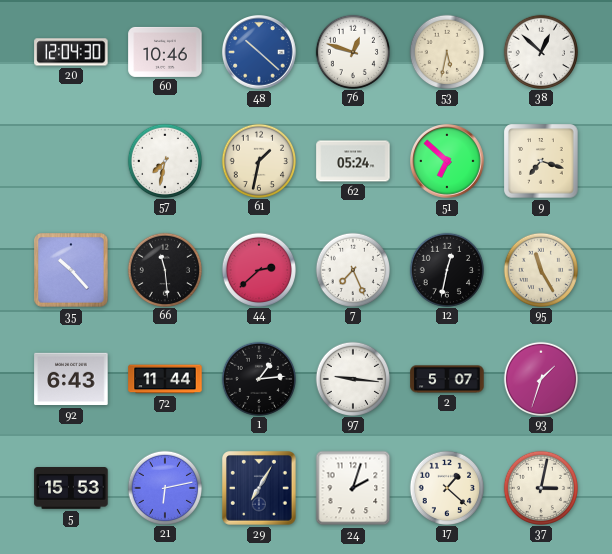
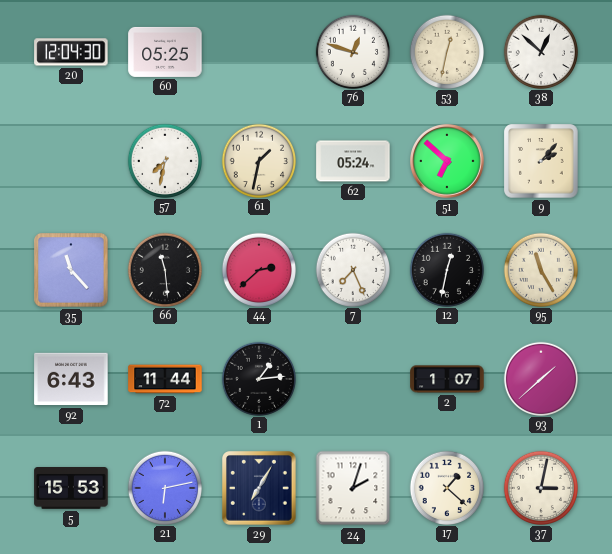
60: 10:46 -> 05:25 (165, 52)
48: 10:22 -> none (260, 53)
53: 5:32 -> 12:32 (446, 51)
9: 7:18 -> 2:07 (541, 161)
35: 10:23 -> 11:23 (71, 270)
97: 9:16 -> none (352, 378)
2: 5:07 -> 1:07 (447, 379)
93: 1:33 -> 1:38 (540, 378)
